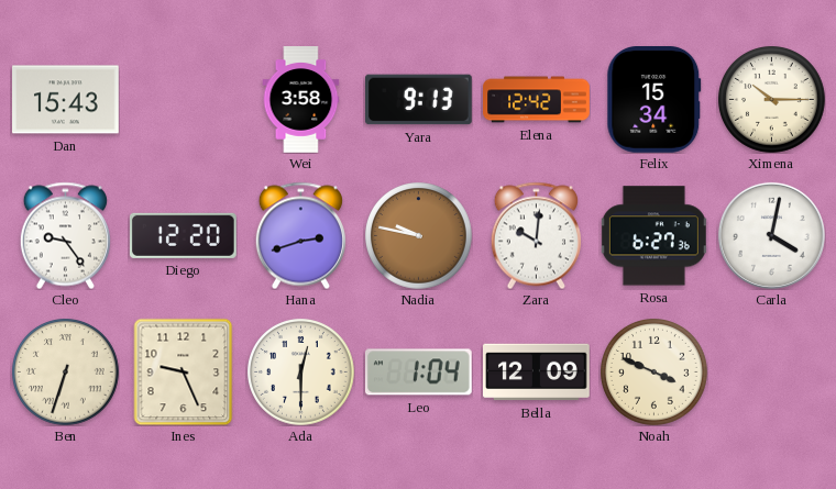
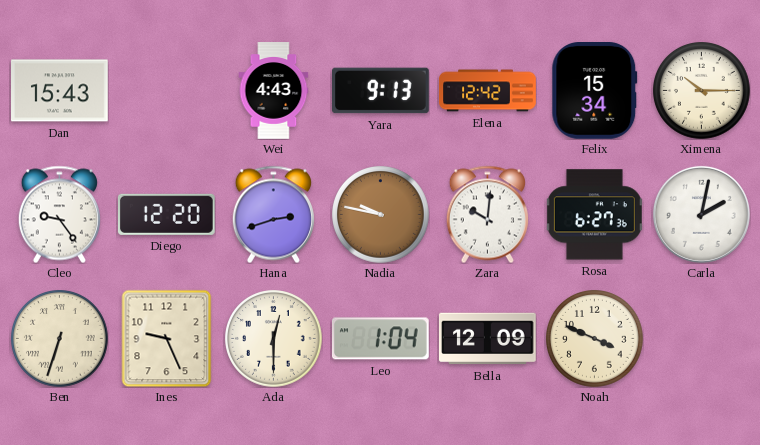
Wei: 3:58 -> 4:43 (274, 91)
Carla: 4:02 -> 2:02 (701, 214)
